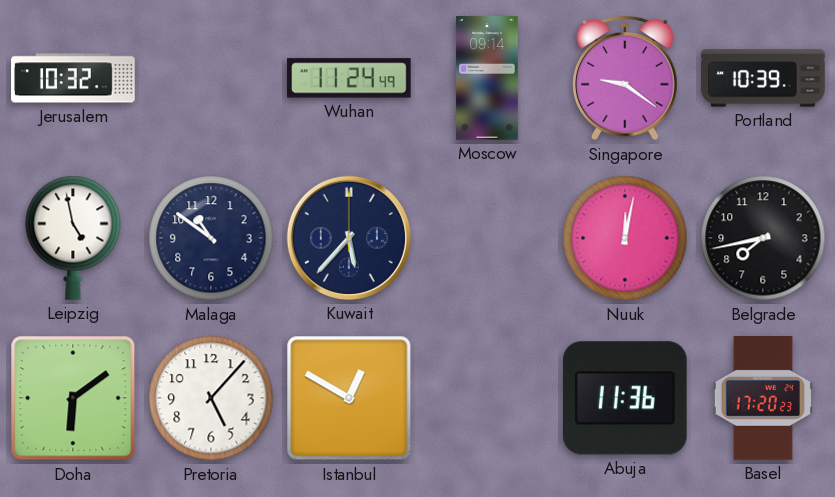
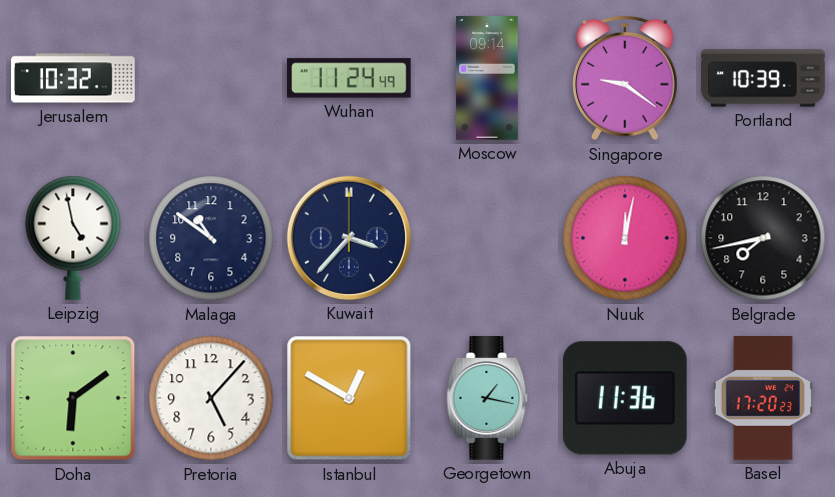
Kuwait: 5:37 -> 3:37 (349, 238)
Georgetown: none -> 1:17 (487, 398)
